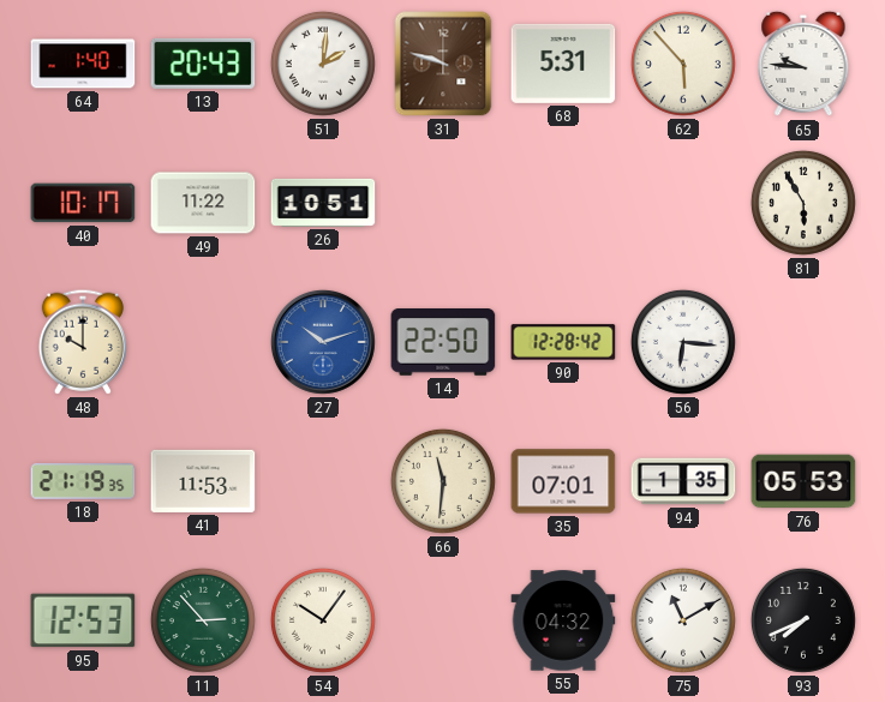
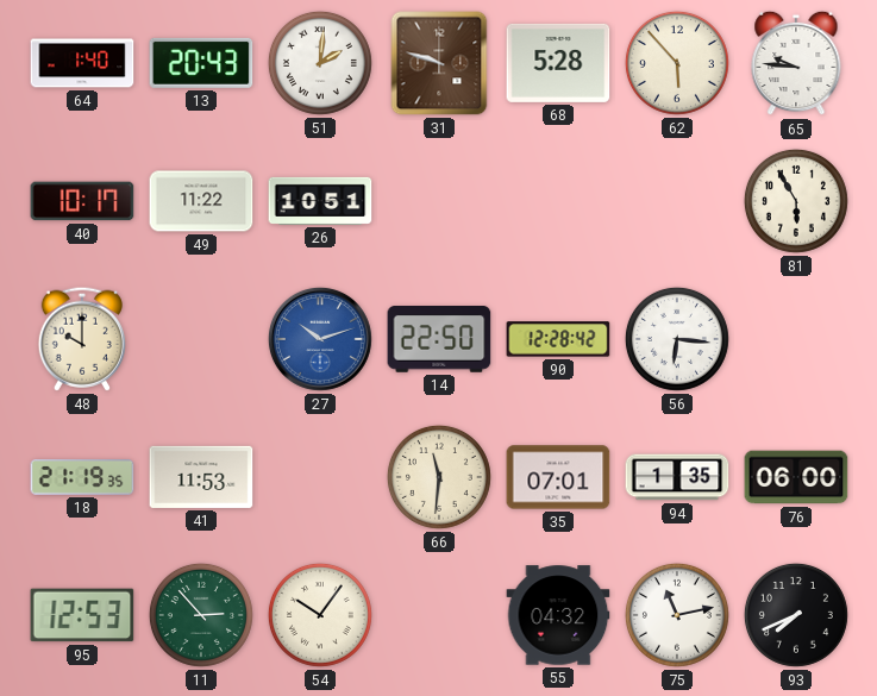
68: 5:31 -> 5:28 (558, 63)
76: 05:53 -> 06:00 (796, 477)
75: 11:10 -> 11:13 (677, 615)
